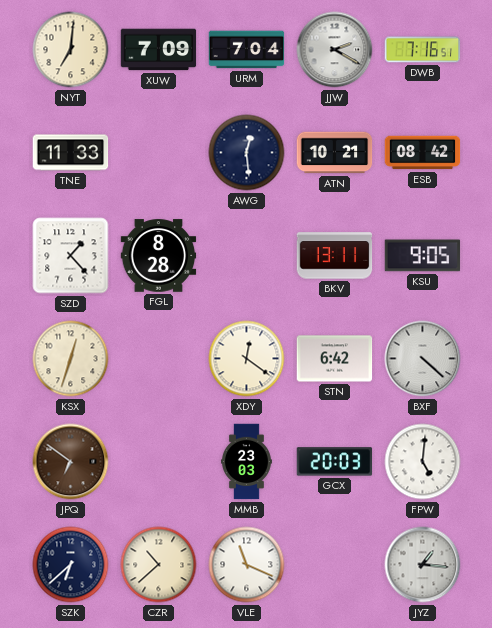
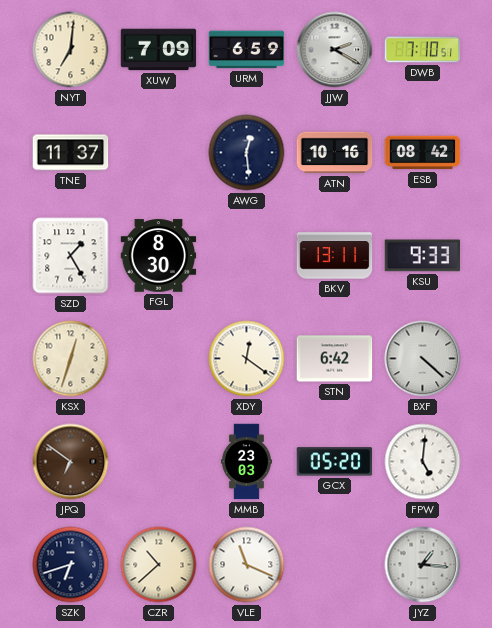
URM: 7:04 -> 6:59 (247, 50)
DWB: 7:16 -> 7:10 (423, 50)
TNE: 11:33 -> 11:37 (71, 153)
ATN: 10:21 -> 10:16 (335, 153)
SZD: 1:23 -> 1:25 (71, 256)
FGL: 8:28 -> 8:30 (159, 256)
KSU: 9:05 -> 9:33 (423, 256)
GCX: 20:03 -> 05:20 (335, 462)
SZK: 6:38 -> 6:42 (71, 565)
